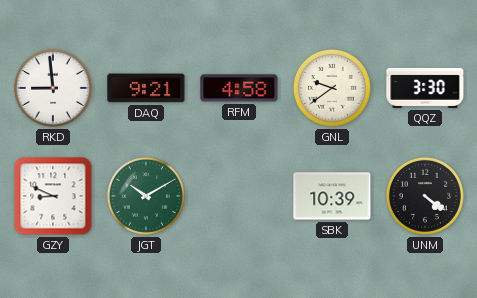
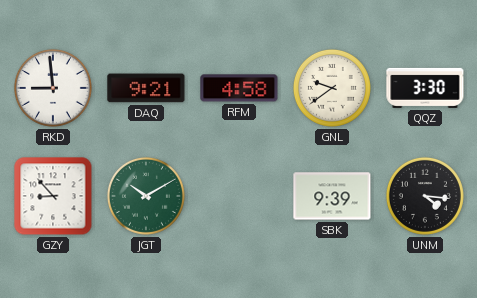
GZY: 8:49 -> 8:53 (53, 196)
SBK: 10:39 -> 9:39 (332, 196)
UNM: 4:21 -> 4:16 (425, 196)
